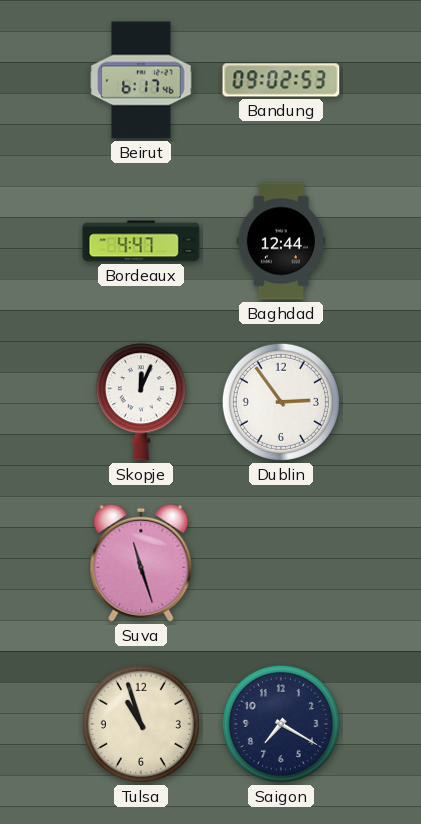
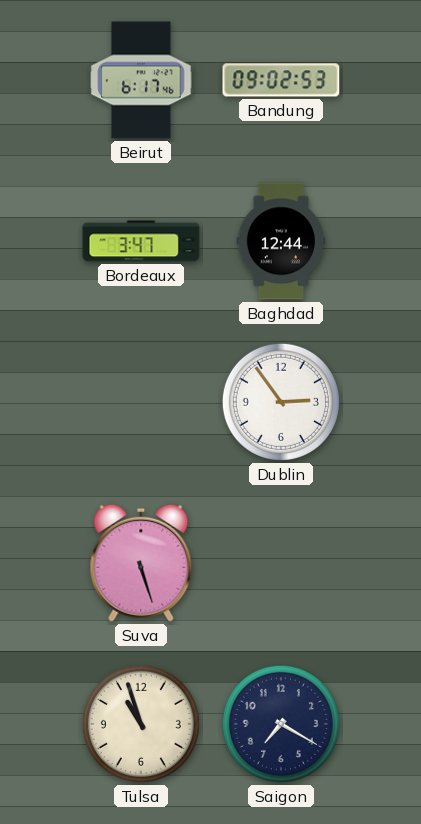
Bordeaux: 4:47 -> 3:47 (141, 241)
Skopje: 12:04 -> none (141, 402)
Suva: 11:27 -> 5:27 (141, 563)
